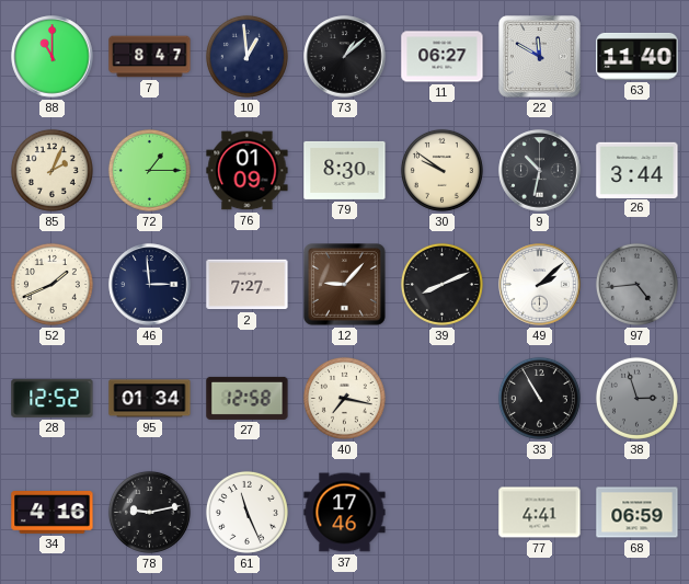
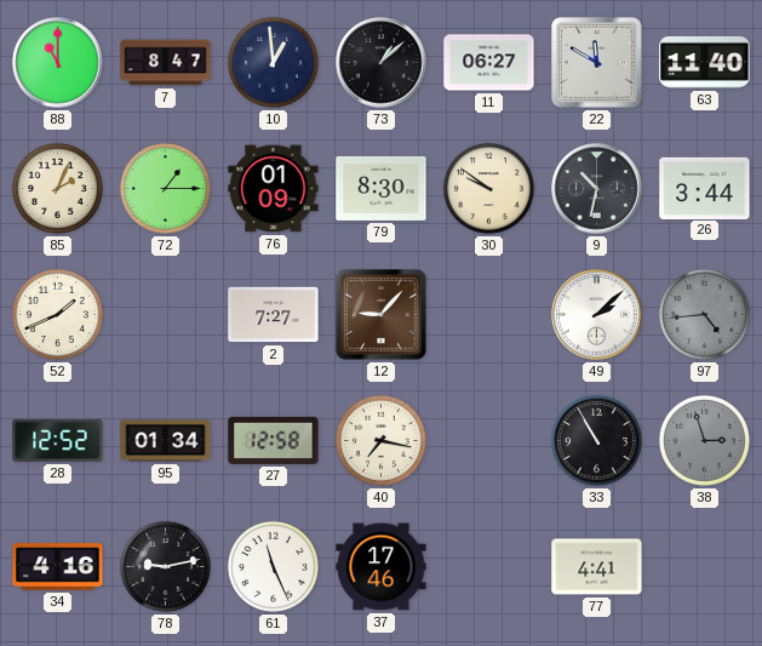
46: 2:59 -> none (150, 285)
39: 8:11 -> none (441, 284)
68: 06:59 -> none (638, 513)
